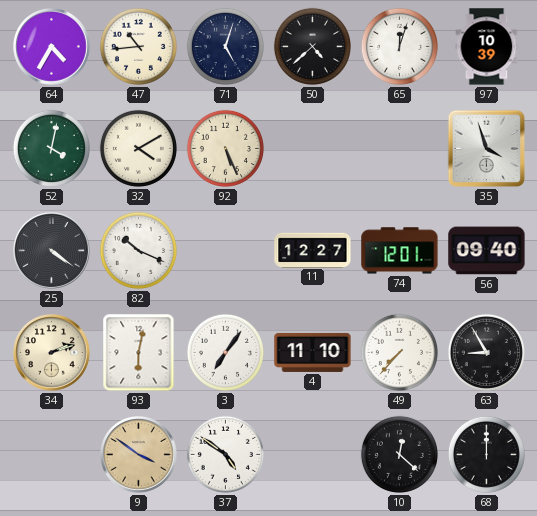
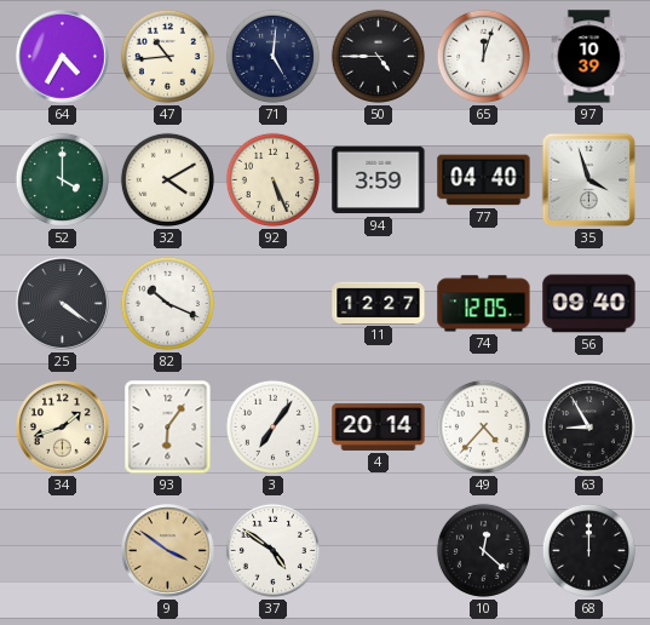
71: 5:03 -> 5:01 (272, 56)
50: 4:38 -> 4:45 (378, 56)
52: 4:02 -> 4:00 (62, 179)
94: none -> 3:59 (379, 180)
77: none -> 04:40 (484, 180)
74: 12:01 -> 12:05 (484, 304)
34: 2:12 -> 1:42 (63, 428)
93: 6:02 -> 6:06 (168, 428)
4: 11:10 -> 20:14 (379, 426)
49: 7:37 -> 4:37 (483, 426)
